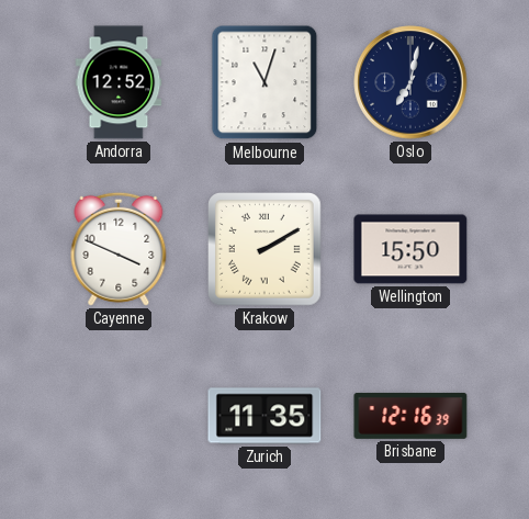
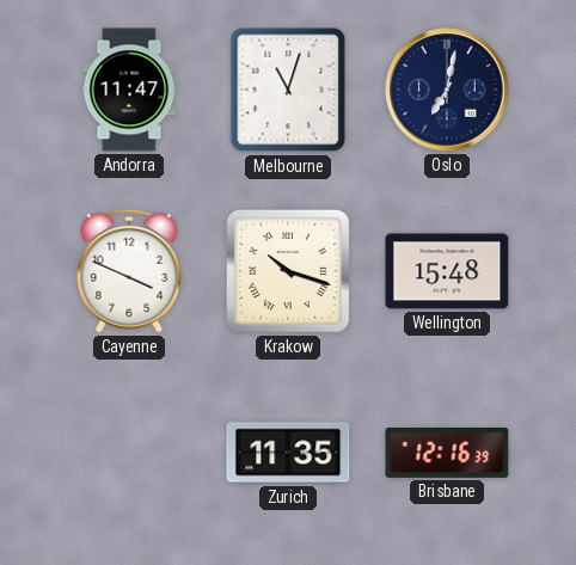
Andorra: 12:52 -> 11:47 (129, 90)
Krakow: 2:10 -> 10:18 (289, 272)
Wellington: 15:50 -> 15:48 (447, 271)
